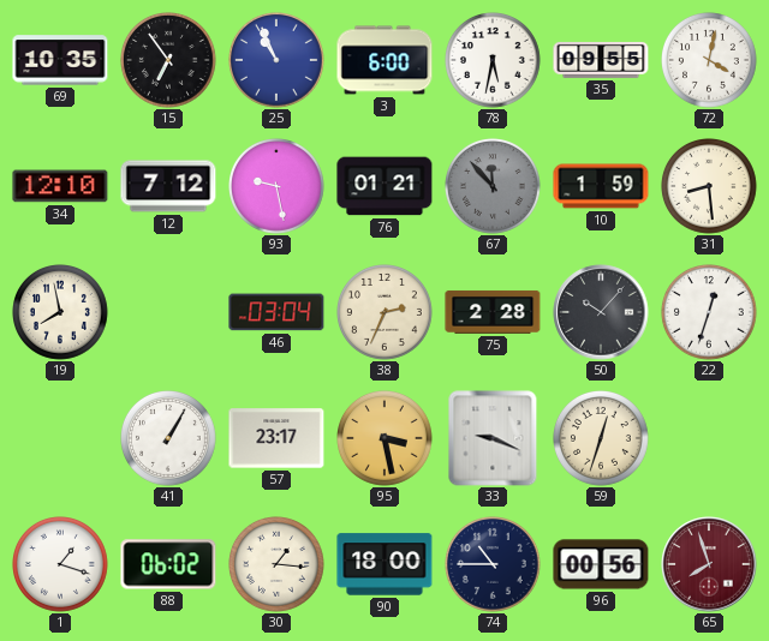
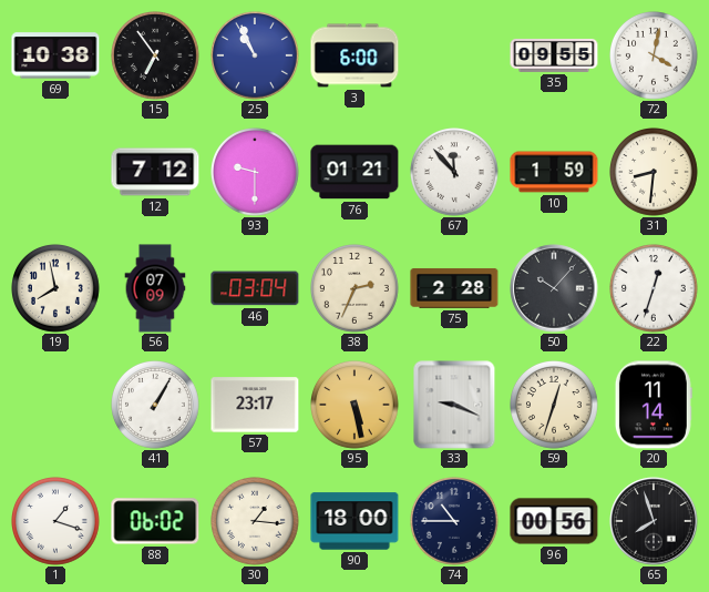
69: 10:35 -> 10:38 (55, 55)
78: 5:32 -> none (494, 61)
34: 12:10 -> none (60, 186)
93: 9:28 -> 9:30 (256, 173)
67 dial: grey -> white (455, 173)
31: 8:29 -> 8:31 (655, 173)
56: none -> 07:09 (155, 288)
95: 3:28 -> 5:28 (356, 406)
20: none -> 11:14 (654, 405)
65 dial: burgundy -> black (654, 521)
